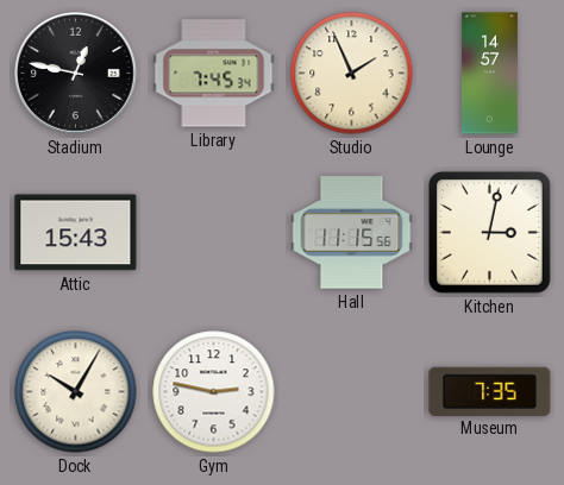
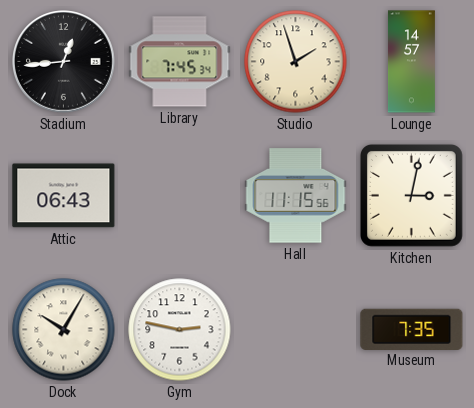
Stadium: 12:47 -> 12:44 (64, 62)
Studio: 1:56 -> 1:57 (296, 62)
Attic: 15:43 -> 06:43 (64, 196)
